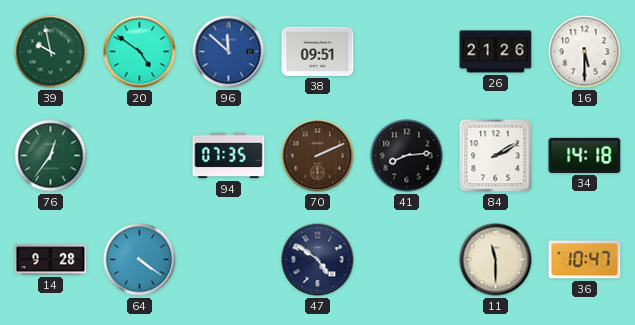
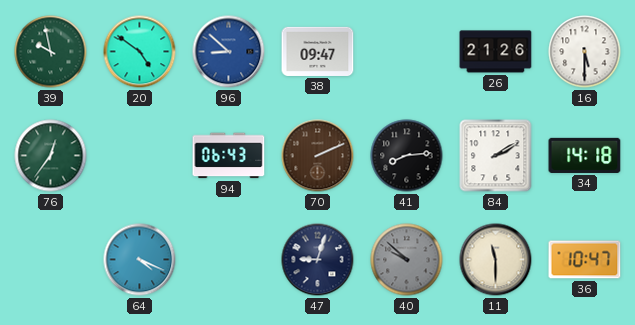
96: 11:52 -> 8:52 (229, 52)
38: 09:51 -> 09:47 (318, 51)
94: 07:35 -> 06:43 (229, 156)
14: 9:28 -> none (51, 260)
64: 4:21 -> 4:19 (140, 260)
47: 4:51 -> 9:03 (318, 260)
40: none -> 9:52 (407, 260)
